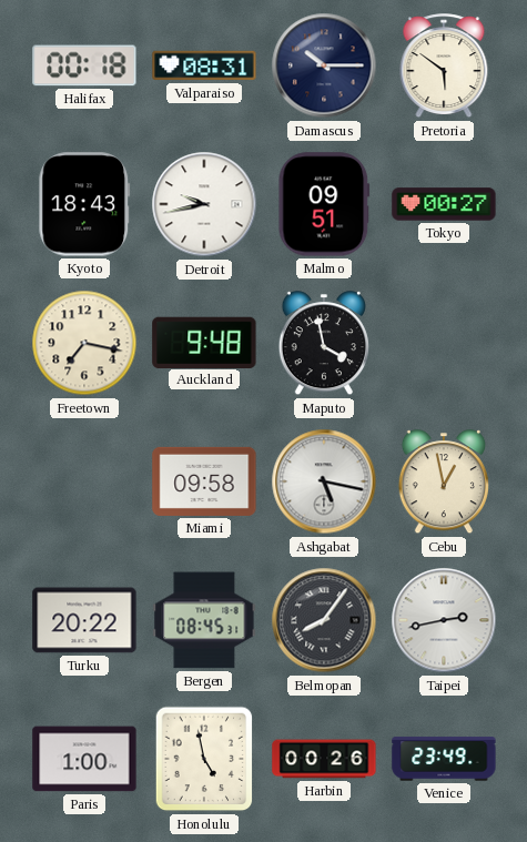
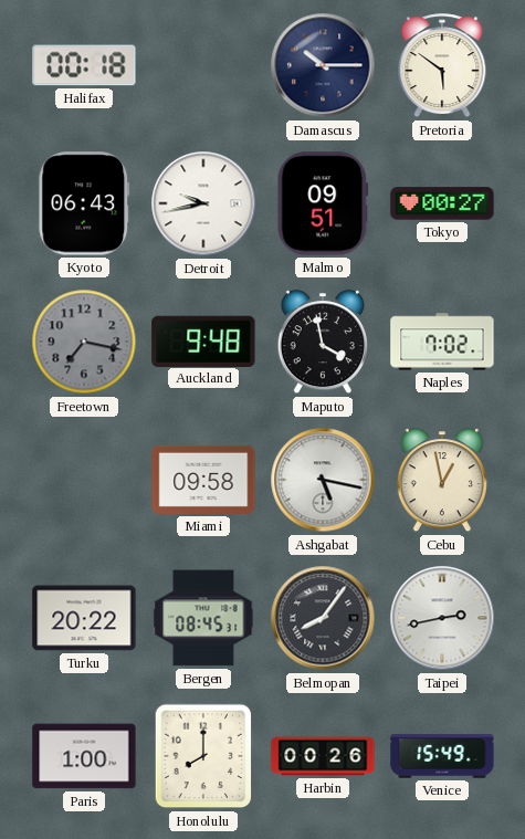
Valparaiso: 08:31 -> none (204, 65)
Kyoto: 18:43 -> 06:43 (84, 203)
Freetown dial: cream -> grey (84, 342)
Naples: none -> 7:02 (442, 342)
Honolulu: 4:58 -> 8:00 (203, 756)
Venice: 23:49 -> 15:49 (442, 756)
